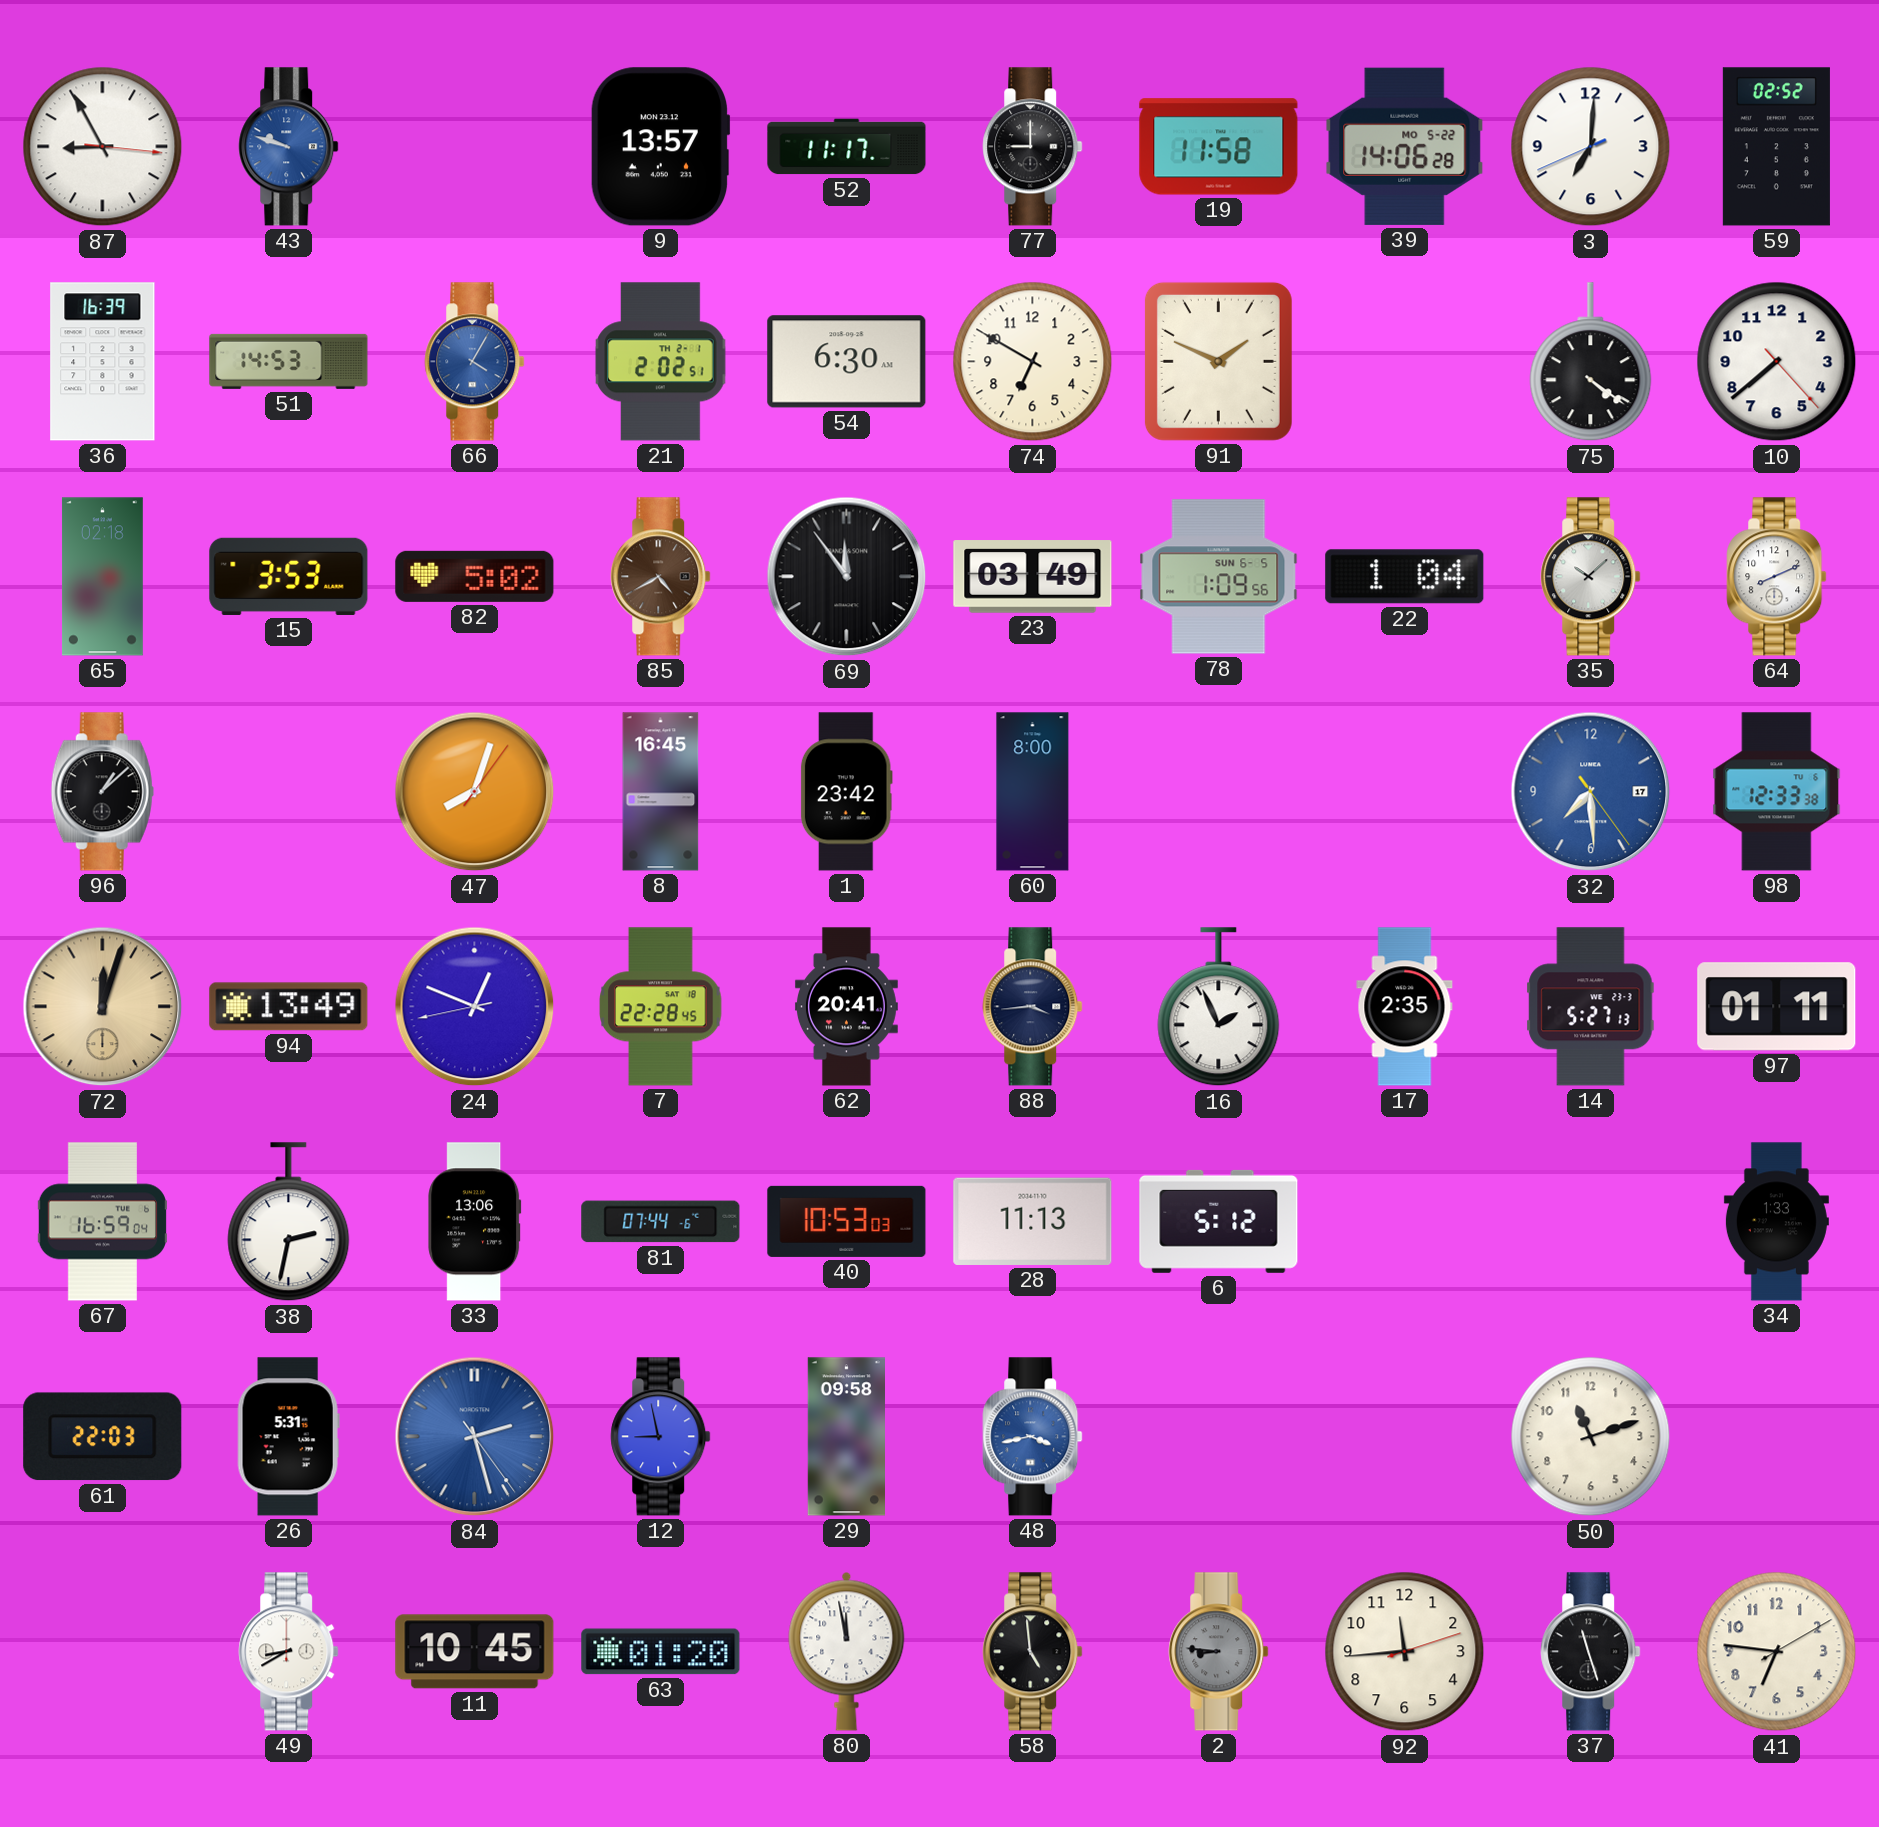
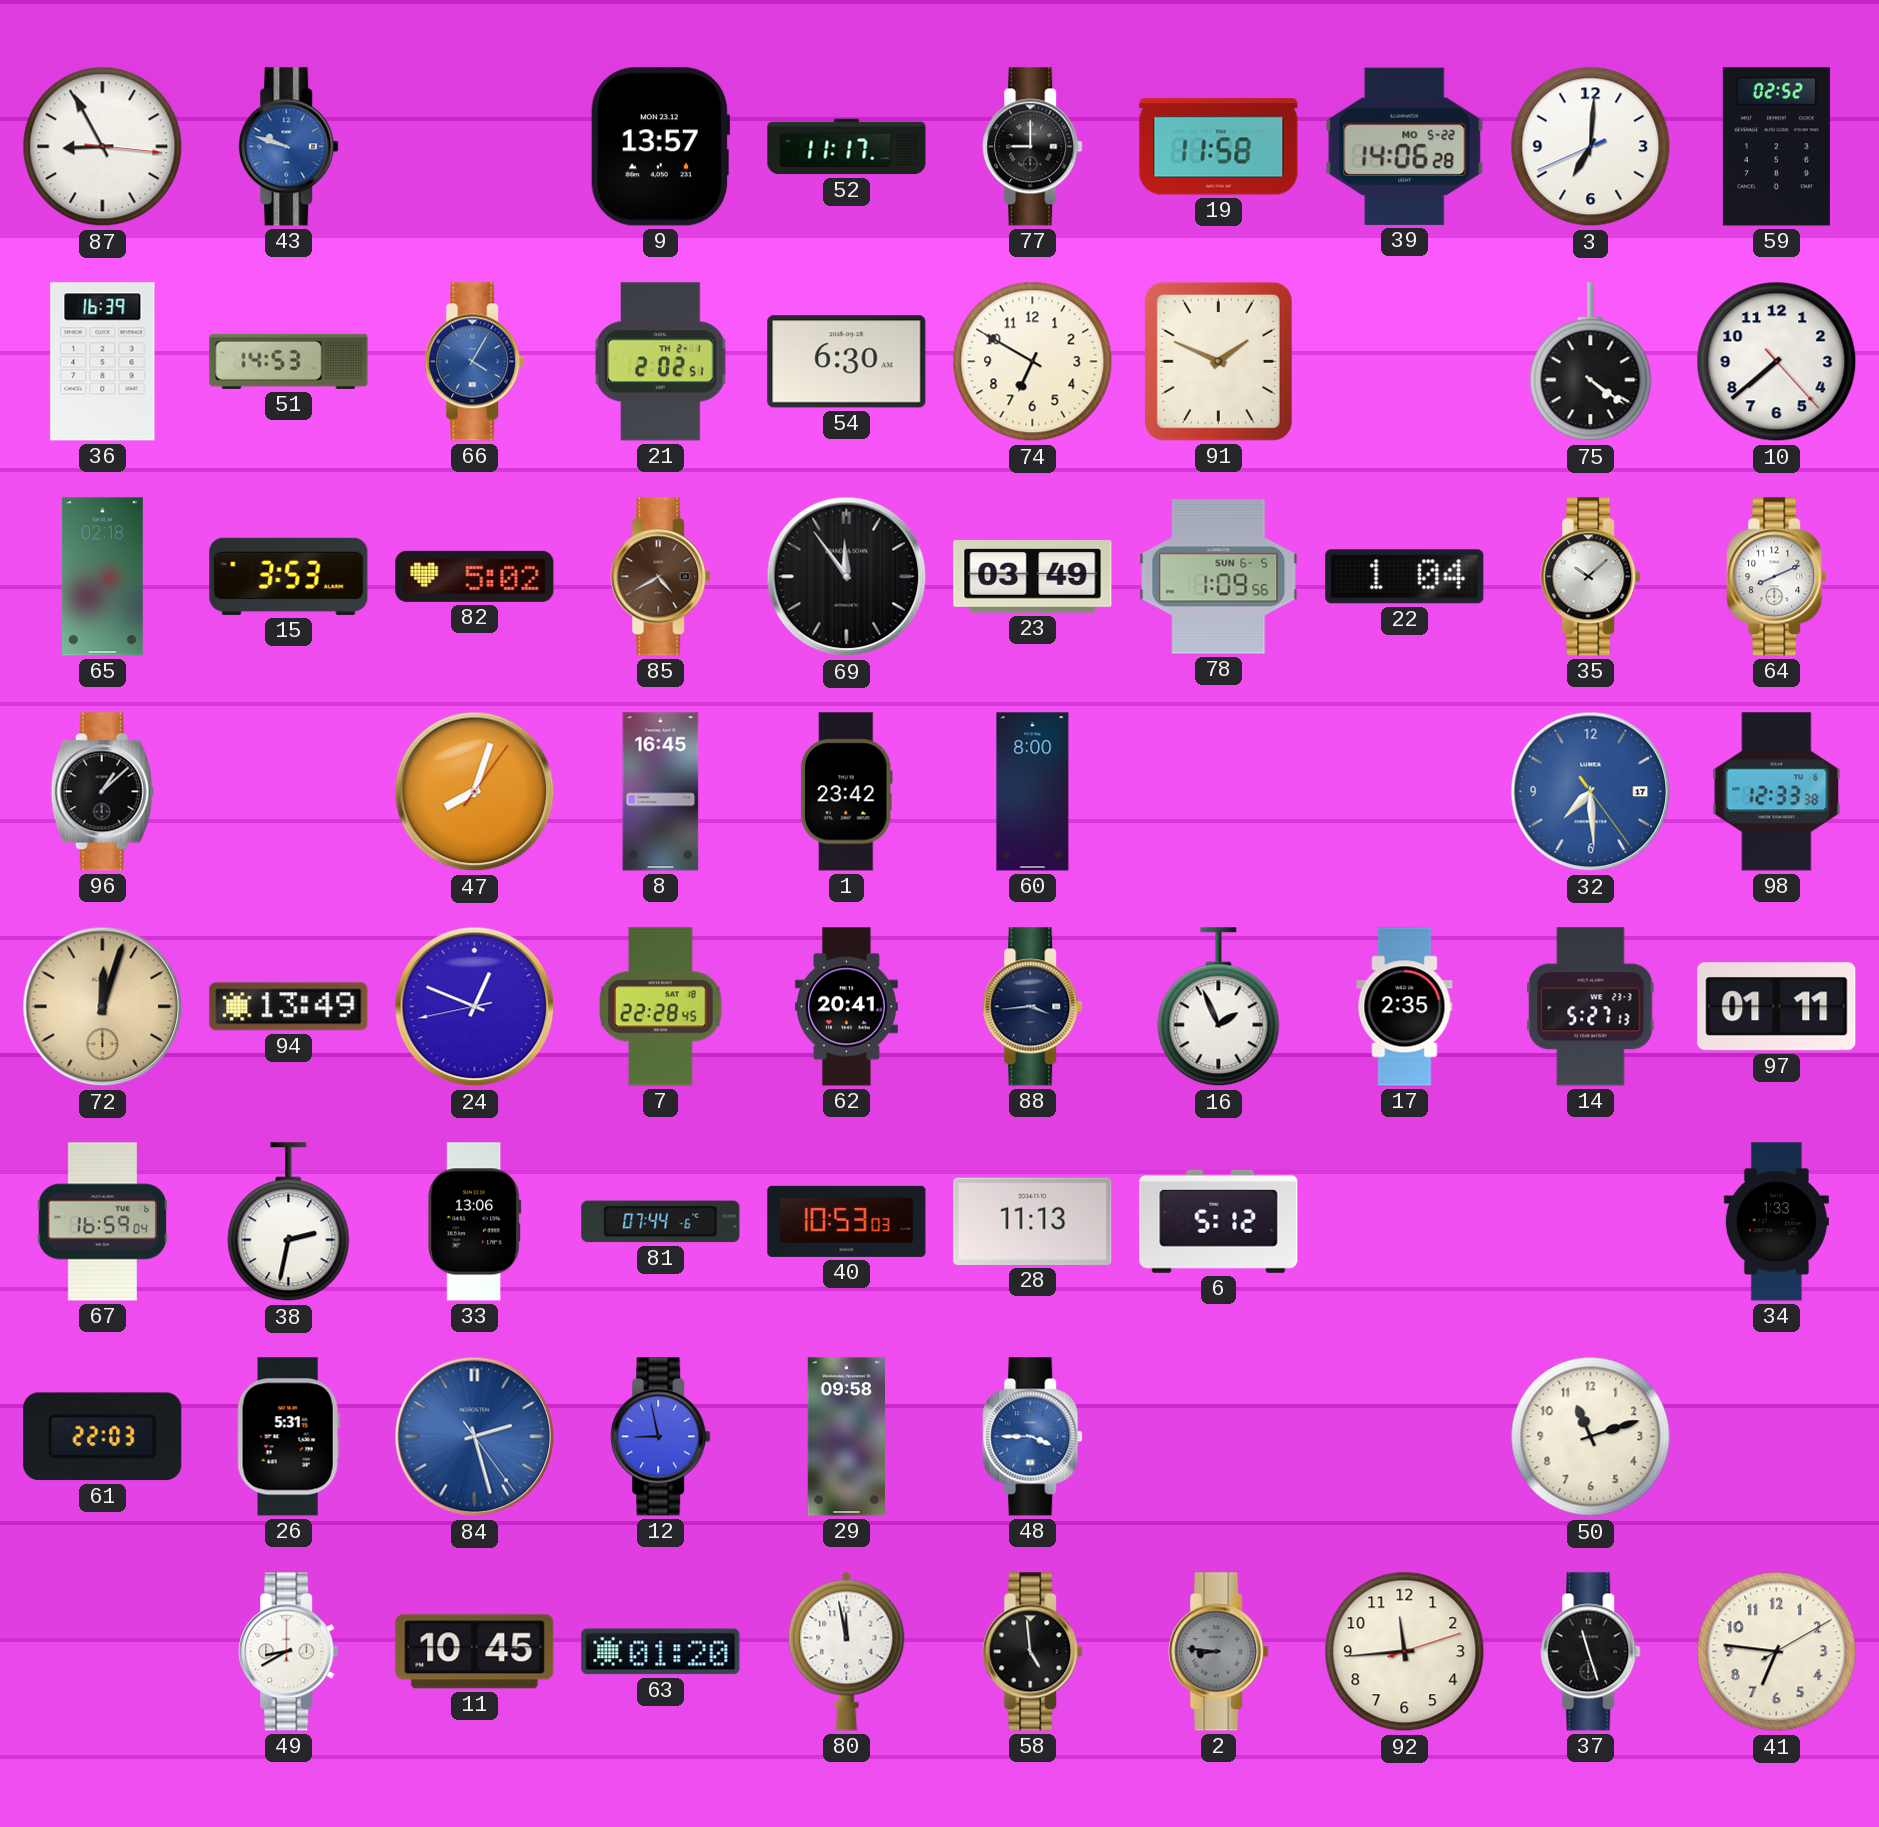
48: 3:43 -> 3:45 (1033, 1437)
